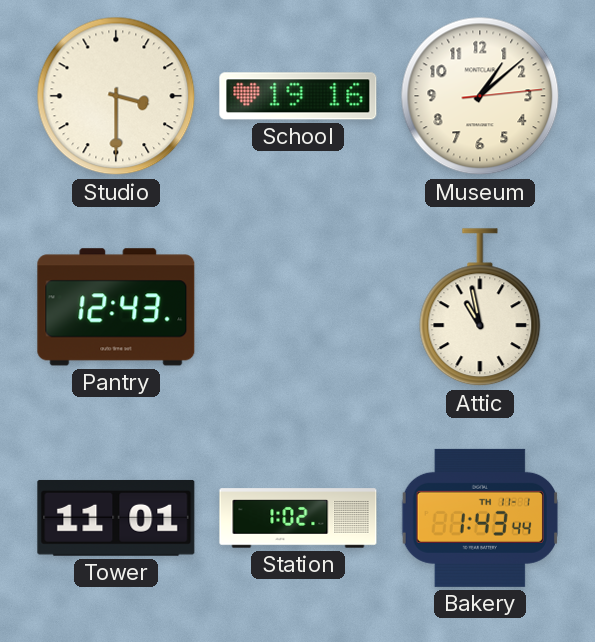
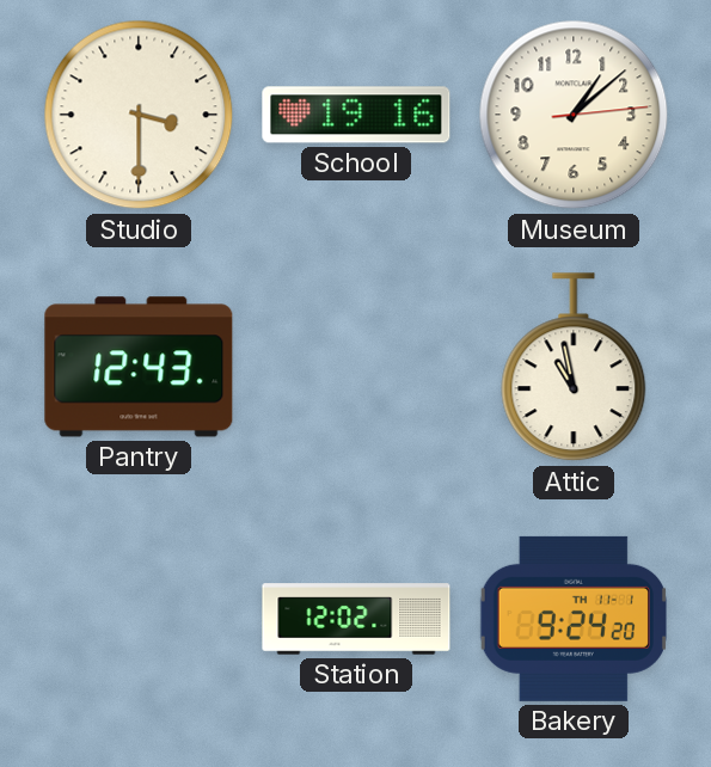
Tower: 11:01 -> none (116, 518)
Station: 1:02 -> 12:02 (356, 619)
Bakery: 1:43 -> 9:24 (574, 619)
